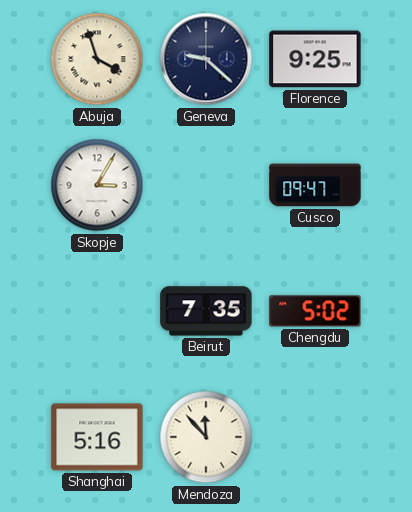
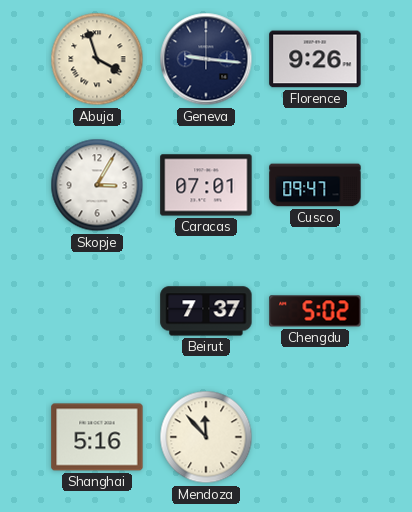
Geneva: 9:22 -> 9:16 (206, 59)
Florence: 9:25 -> 9:26 (315, 59)
Caracas: none -> 07:01 (206, 185)
Beirut: 7:35 -> 7:37 (206, 311)
